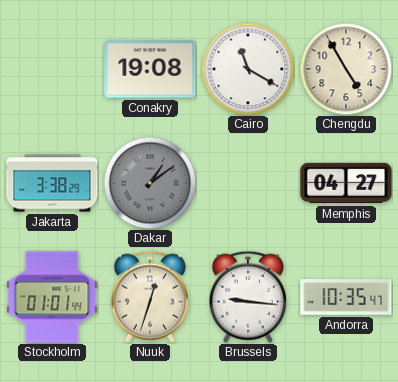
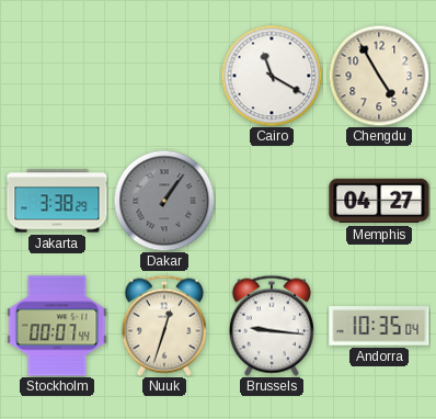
Conakry: 19:08 -> none (150, 69)
Dakar: 1:09 -> 1:06 (164, 201)
Stockholm: 01:01 -> 00:07 (57, 326)
Andorra: 10:35:47 -> 10:35:04 (379, 326)
